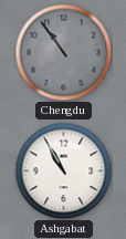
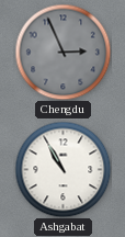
Chengdu: 10:54 -> 2:56 (63, 52)
